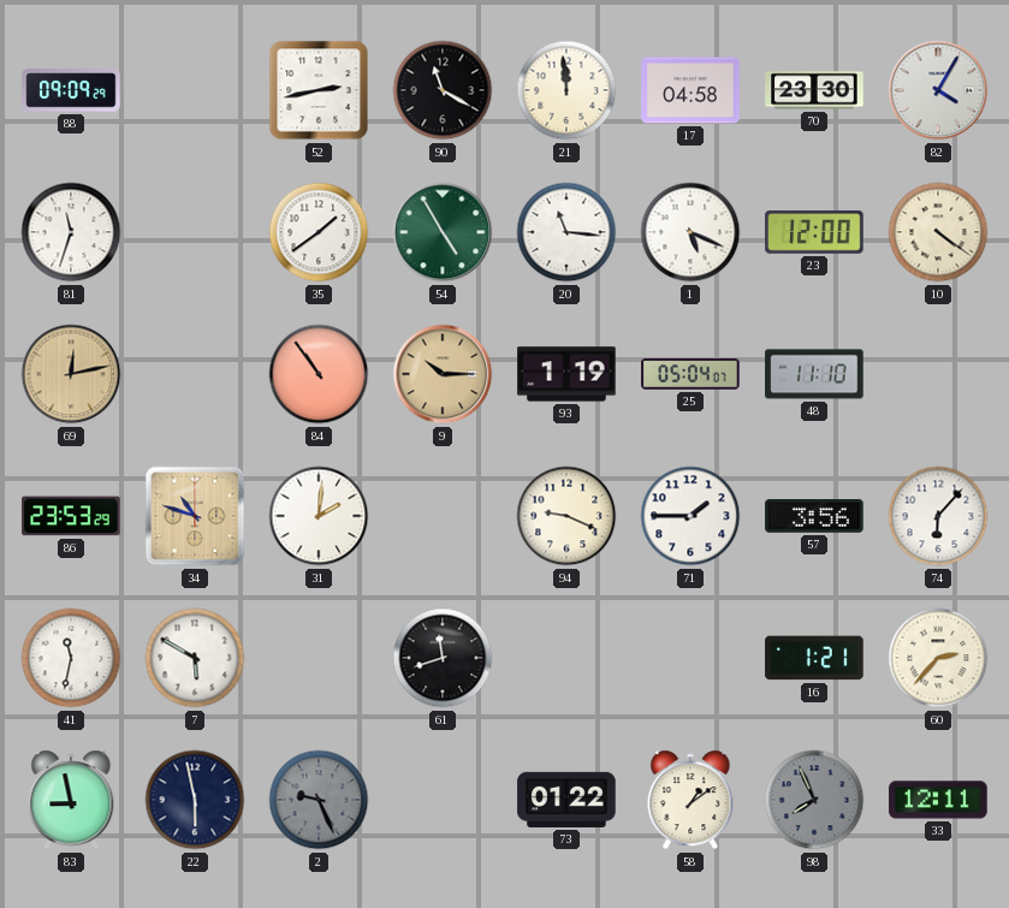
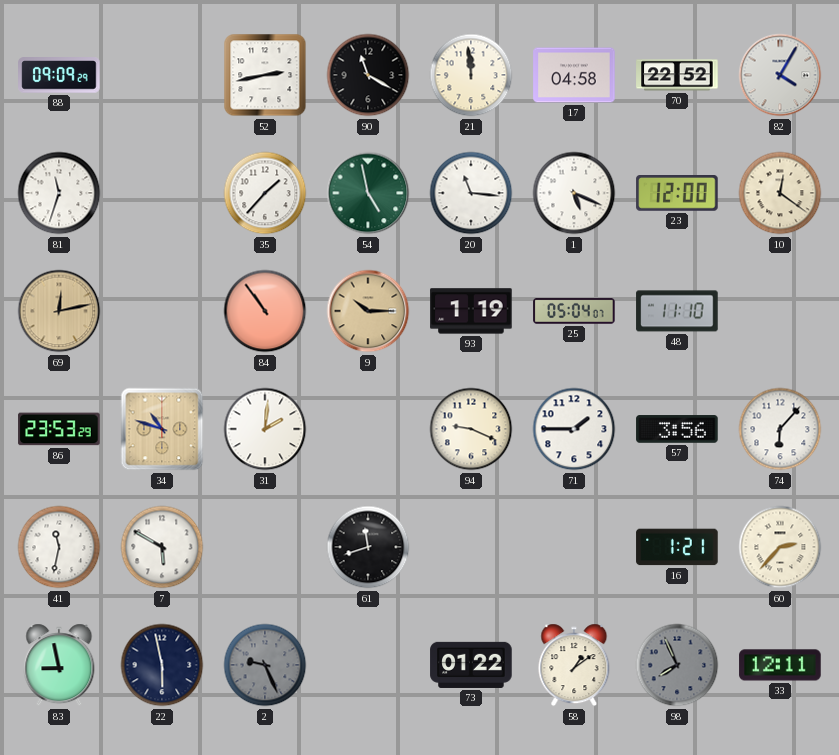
70: 23:30 -> 22:52 (677, 75)
35: 1:39 -> 1:37 (265, 193)
54: 4:55 -> 4:58 (368, 193)
10: 4:21 -> 12:21 (780, 193)
